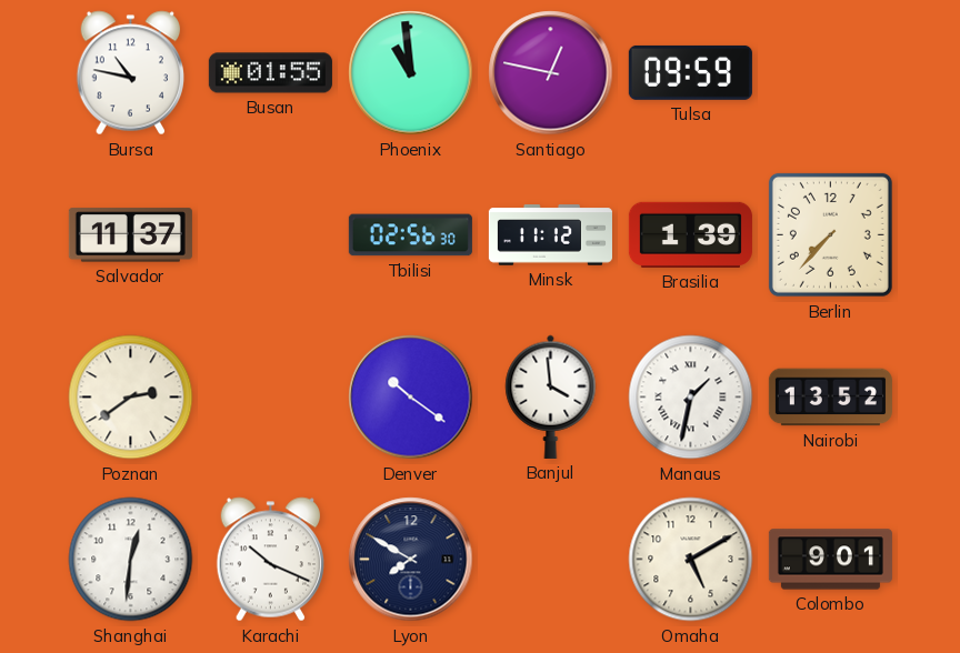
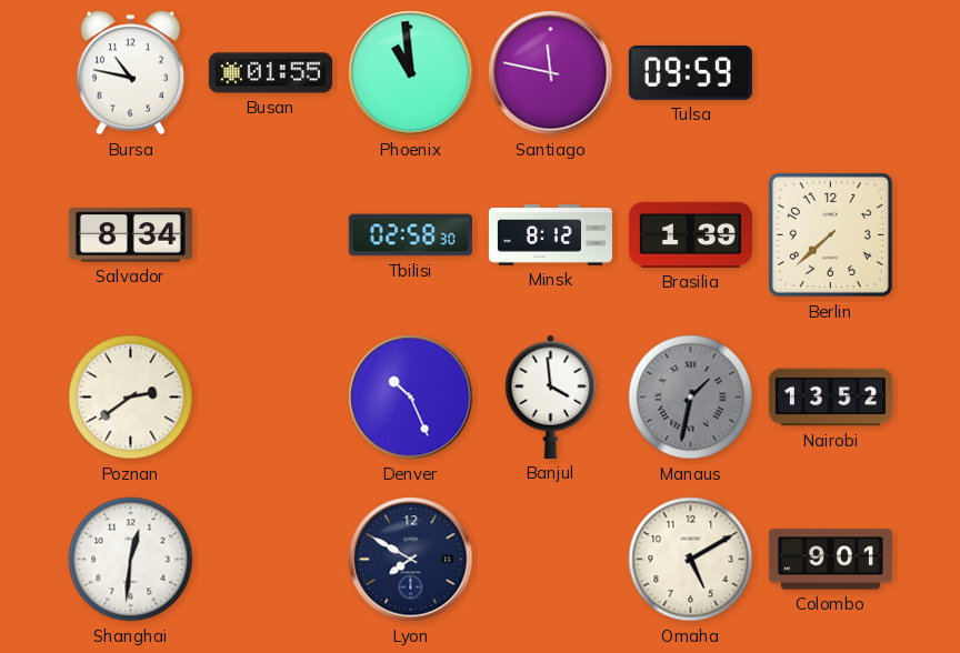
Santiago: 12:47 -> 11:47 (551, 73)
Salvador: 11:37 -> 8:34 (130, 235)
Tbilisi: 02:56 -> 02:58 (410, 235)
Minsk: 11:12 -> 8:12 (550, 235)
Berlin: 7:37 -> 7:38 (830, 234)
Denver: 10:21 -> 10:26 (411, 398)
Manaus dial: white -> grey (691, 398)
Karachi: 10:19 -> none (270, 560)
